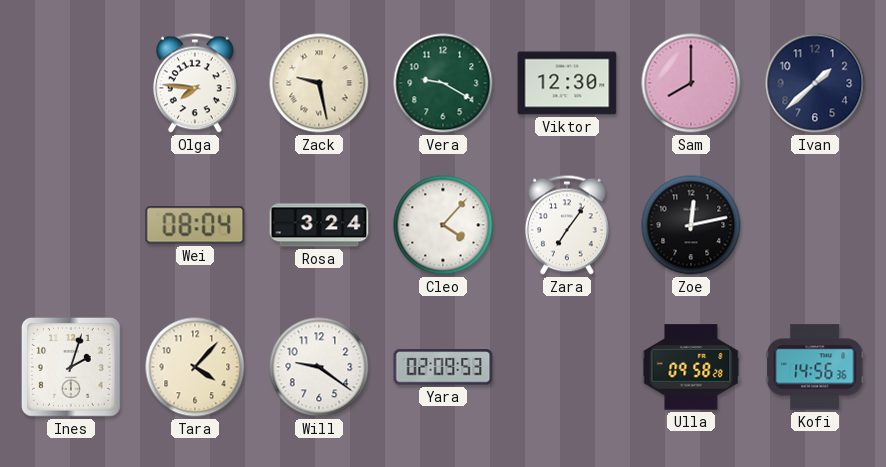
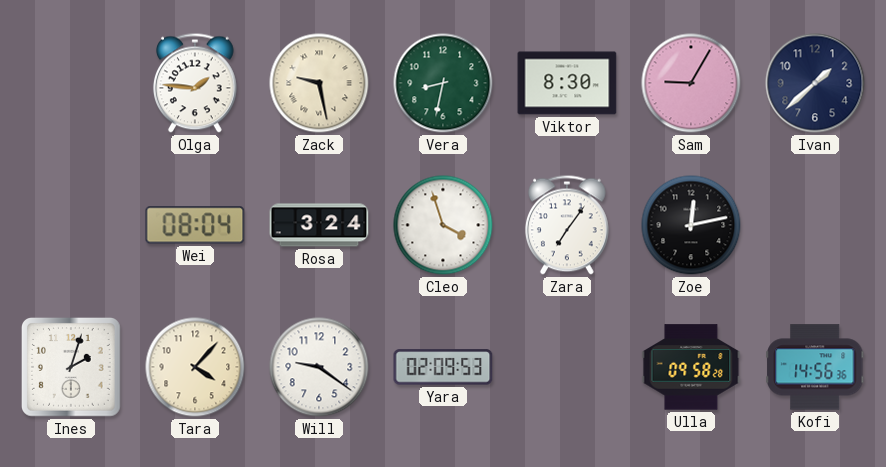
Olga: 7:46 -> 1:46 (195, 83)
Vera: 9:20 -> 8:32 (443, 83)
Viktor: 12:30 -> 8:30 (567, 83)
Sam: 8:00 -> 9:05 (691, 83)
Cleo: 4:07 -> 3:57 (443, 225)
